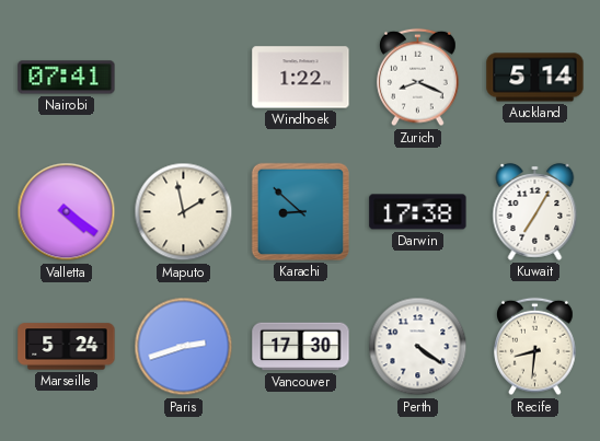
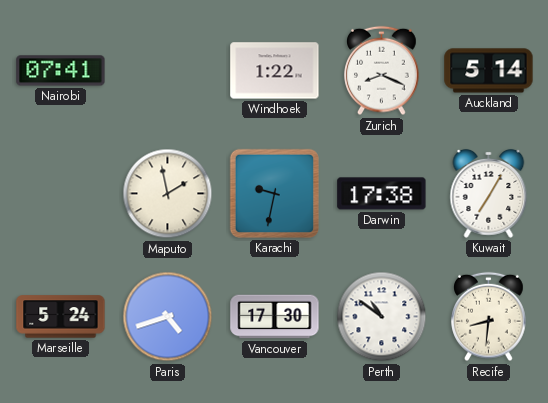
Valletta: 4:21 -> none (67, 212)
Karachi: 8:52 -> 9:32 (274, 193)
Paris: 2:42 -> 4:42 (168, 317)
Perth: 4:21 -> 10:51 (382, 317)
